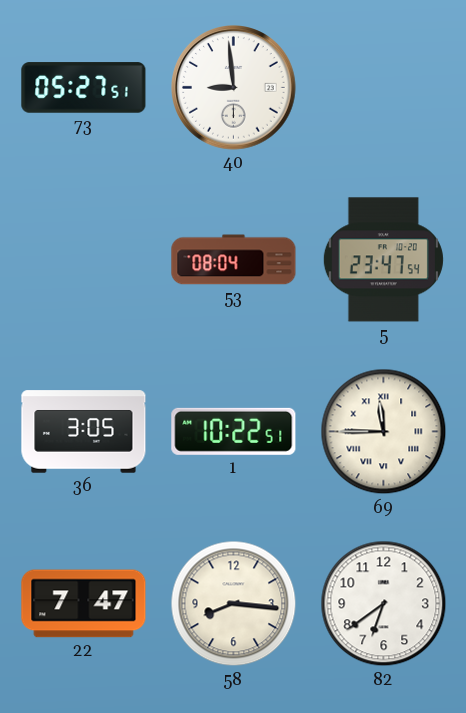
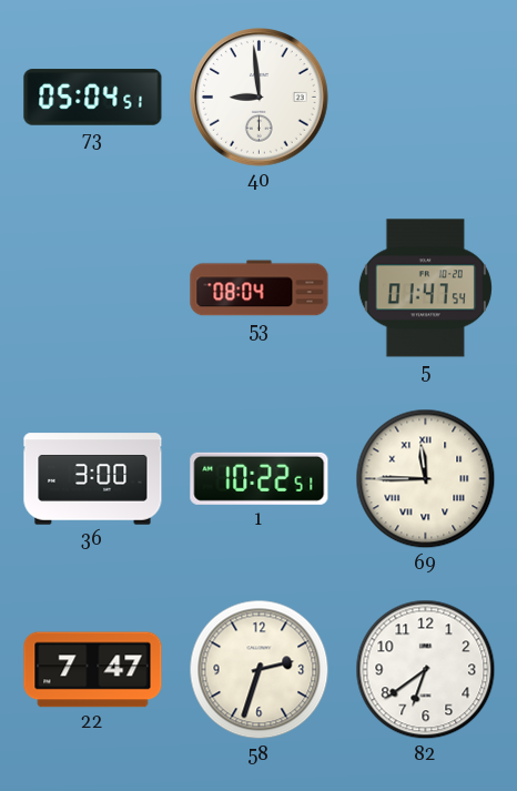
73: 05:27 -> 05:04 (93, 98)
5: 23:47 -> 01:47 (425, 288)
36: 3:05 -> 3:00 (93, 479)
58: 8:16 -> 2:33 (260, 670)
